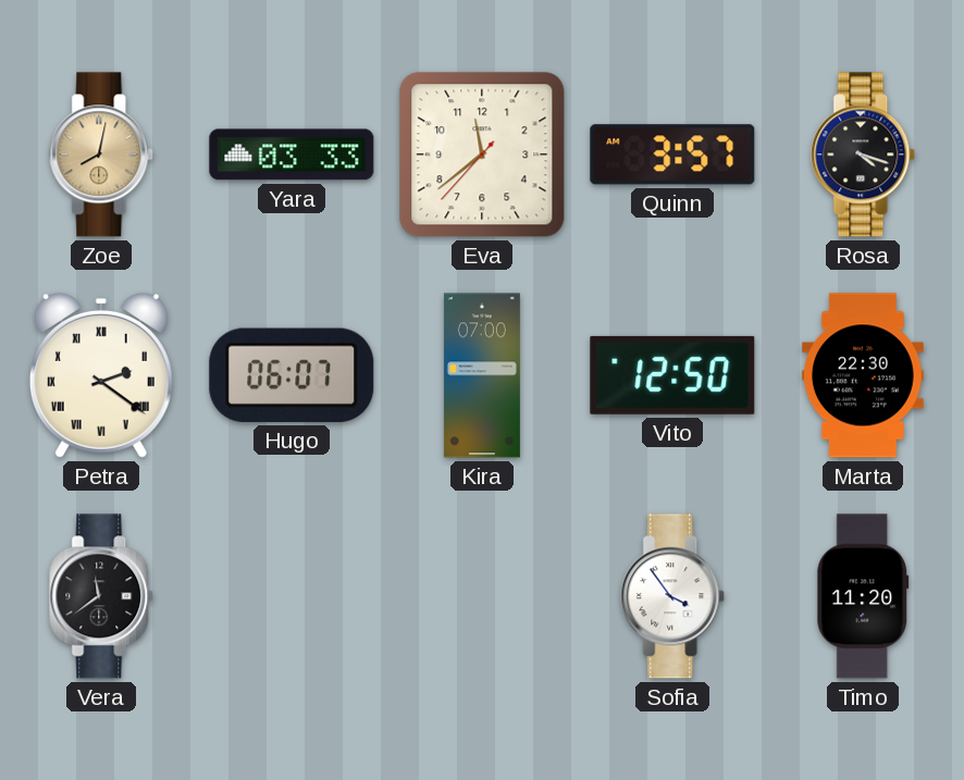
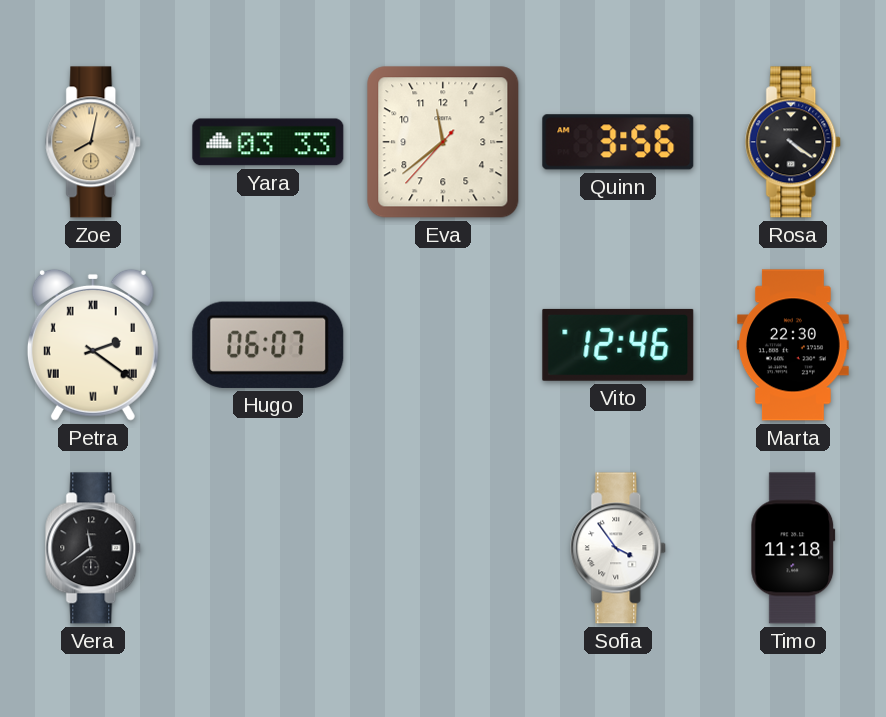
Quinn: 3:57 -> 3:56 (618, 142)
Rosa: 4:18 -> 4:21 (794, 142)
Kira: 07:00 -> none (482, 375)
Vito: 12:50 -> 12:46 (618, 345)
Timo: 11:20 -> 11:18 (793, 548)
